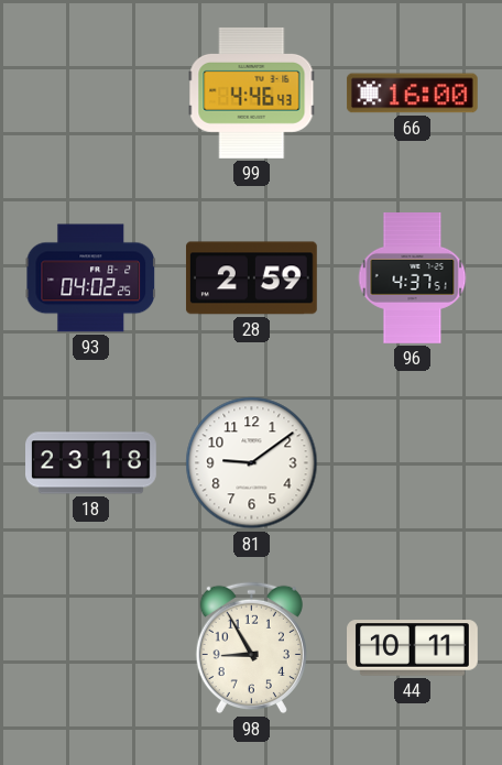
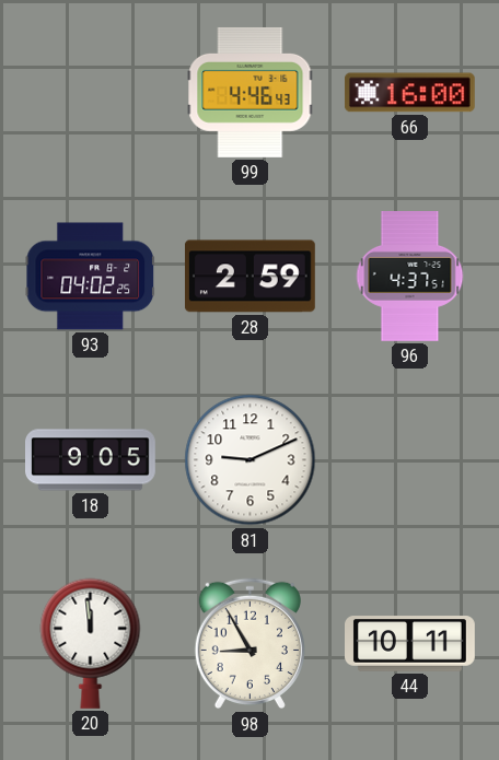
18: 23:18 -> 9:05 (91, 460)
81: 9:09 -> 9:11 (251, 460)
20: none -> 11:59 (91, 643)
